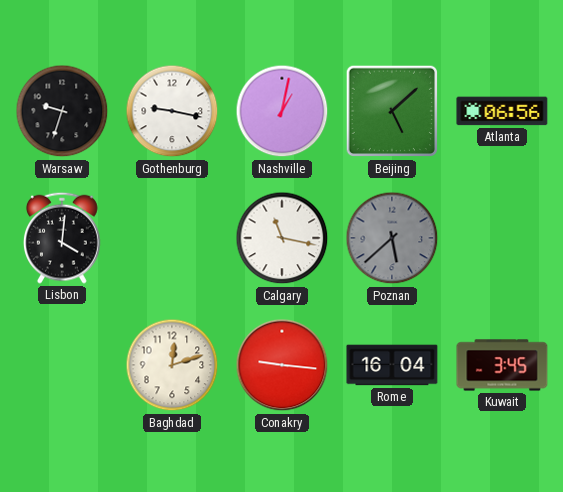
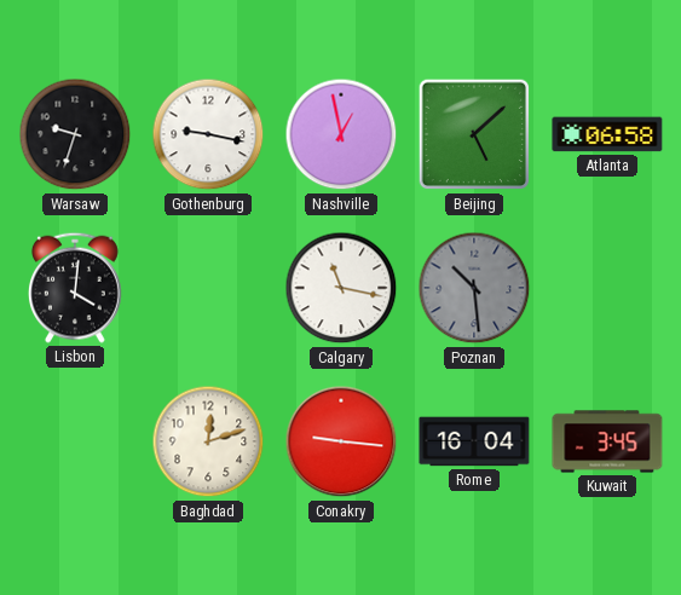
Nashville: 1:02 -> 12:58 (341, 134)
Atlanta: 06:56 -> 06:58 (607, 134)
Poznan: 5:38 -> 10:29 (474, 288)
